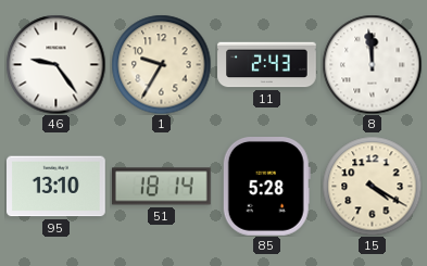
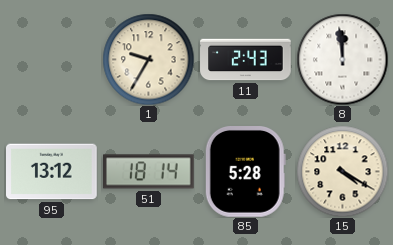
46: 9:24 -> none (55, 64)
95: 13:10 -> 13:12 (52, 172)
